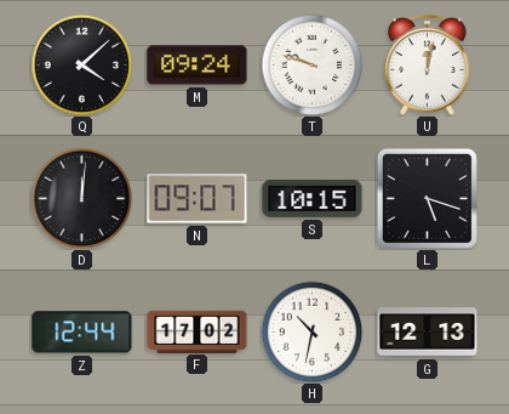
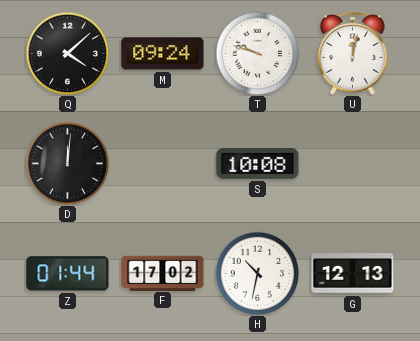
N: 09:07 -> none (198, 199)
S: 10:15 -> 10:08 (258, 164)
L: 5:18 -> none (427, 198)
Z: 12:44 -> 01:44 (68, 274)
